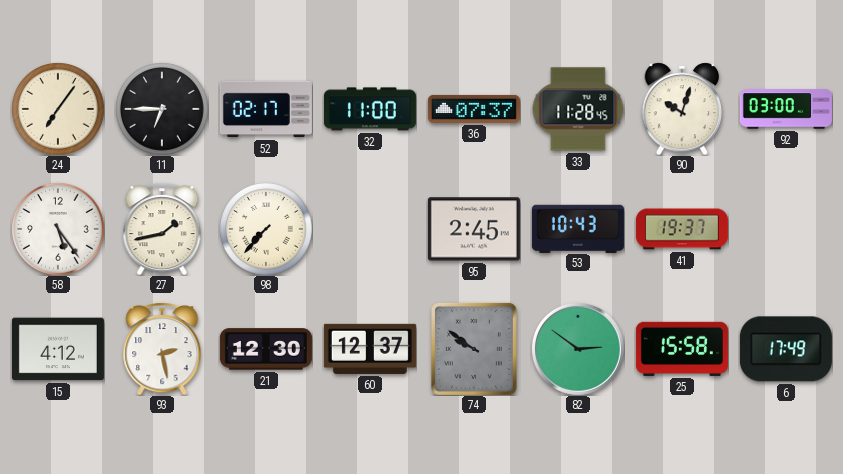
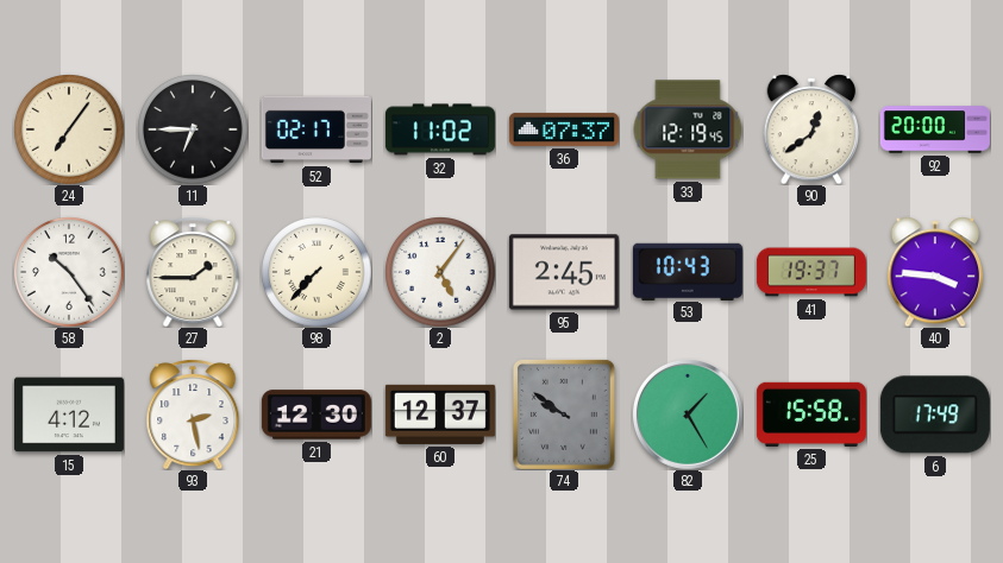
32: 11:00 -> 11:02 (440, 129)
33: 11:28 -> 12:19 (688, 129)
90: 10:03 -> 12:39 (811, 129)
92: 03:00 -> 20:00 (935, 129)
58: 5:24 -> 10:24 (69, 272)
27: 1:43 -> 1:45 (193, 272)
2: none -> 5:06 (440, 272)
40: none -> 3:46 (935, 272)
82: 2:51 -> 1:25 (688, 415)
